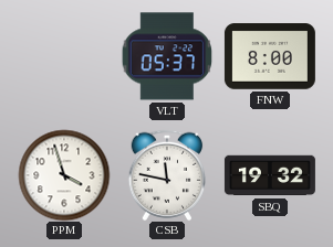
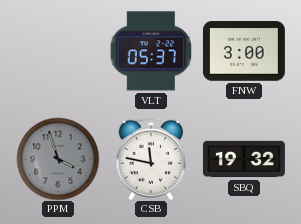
FNW: 8:00 -> 3:00 (244, 51)
PPM dial: white -> grey (58, 159)
